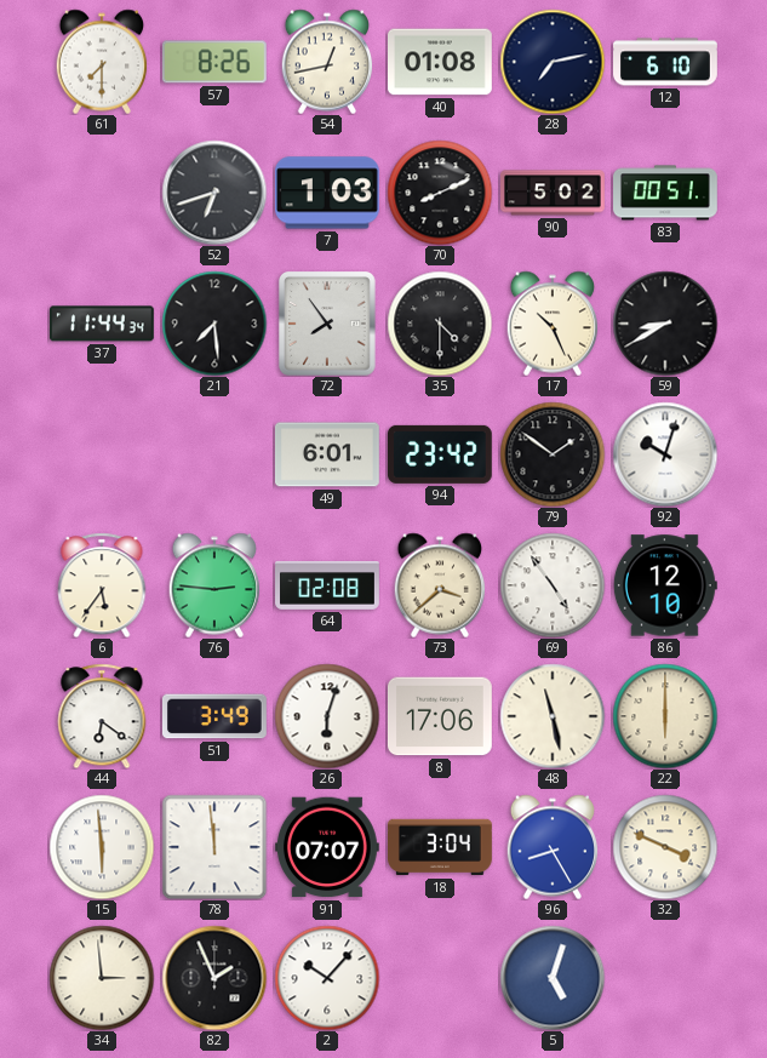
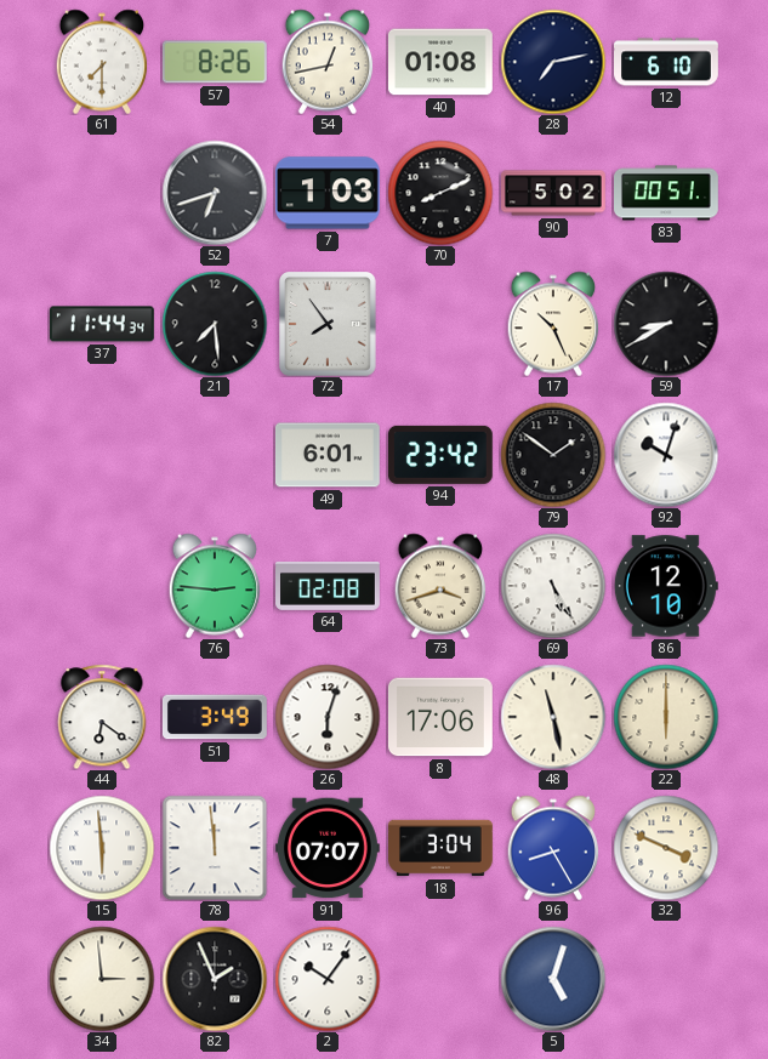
35: 4:30 -> none (440, 324)
6: 5:36 -> none (102, 585)
73: 3:38 -> 3:42 (440, 586)
69: 4:54 -> 5:25 (553, 586)
2: 10:07 -> 10:06 (328, 979)
